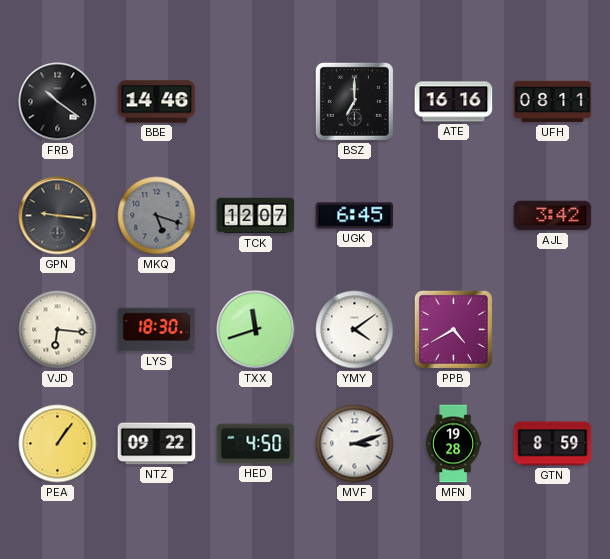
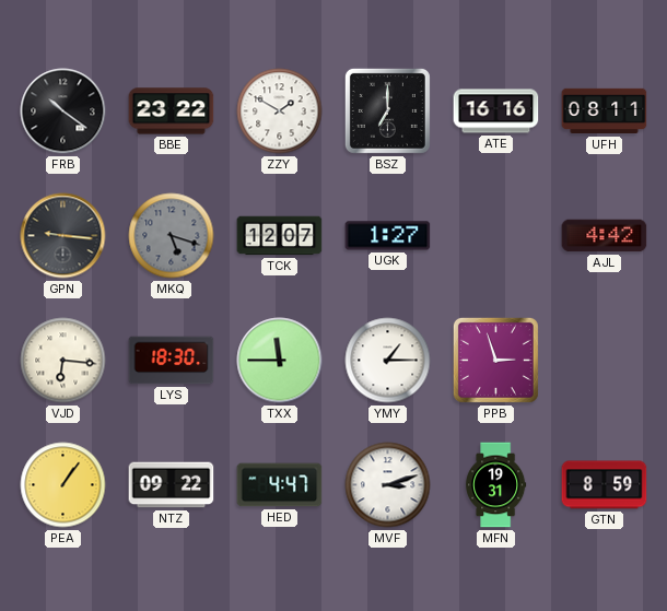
BBE: 14:46 -> 23:22 (172, 111)
ZZY: none -> 1:50 (280, 111)
UGK: 6:45 -> 1:27 (388, 236)
AJL: 3:42 -> 4:42 (605, 236)
TXX: 11:42 -> 11:45 (280, 361)
YMY: 4:09 -> 1:15 (388, 361)
PPB: 4:40 -> 2:57 (495, 360)
HED: 4:50 -> 4:47 (280, 485)
MFN: 19:28 -> 19:31 (496, 485)
